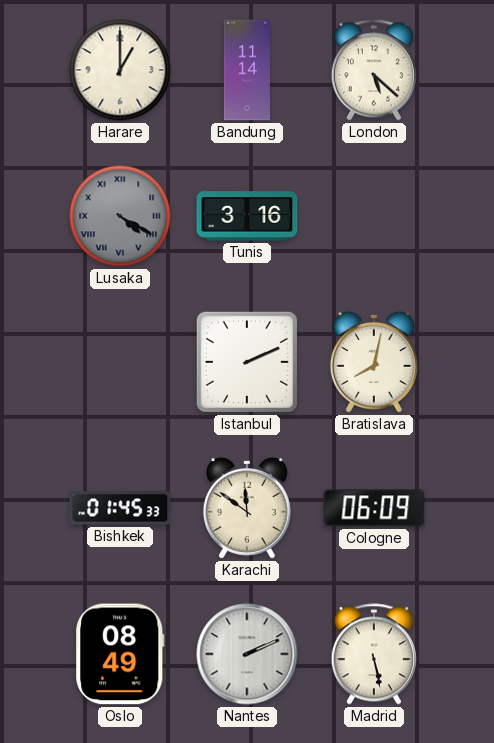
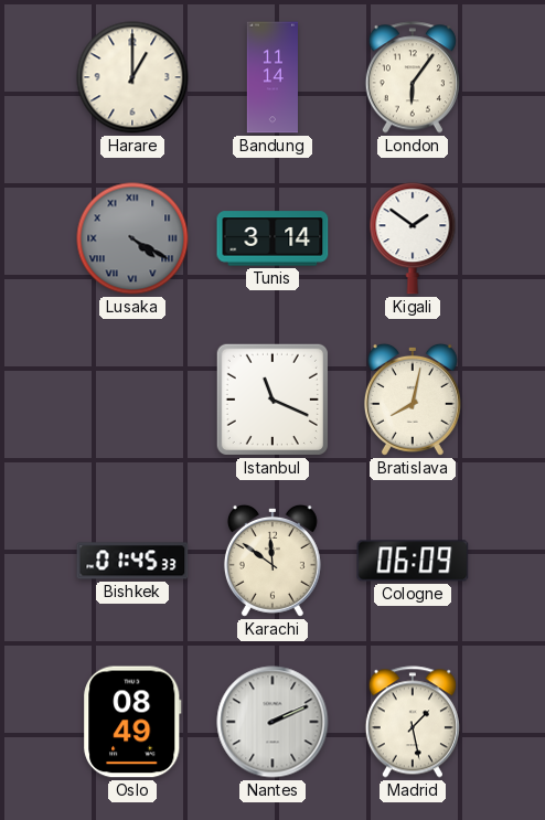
London: 5:22 -> 6:06 (413, 77)
Tunis: 3:16 -> 3:14 (272, 238)
Kigali: none -> 1:51 (413, 238)
Istanbul: 2:11 -> 11:19 (272, 400)
Madrid: 5:28 -> 1:28 (413, 722)
